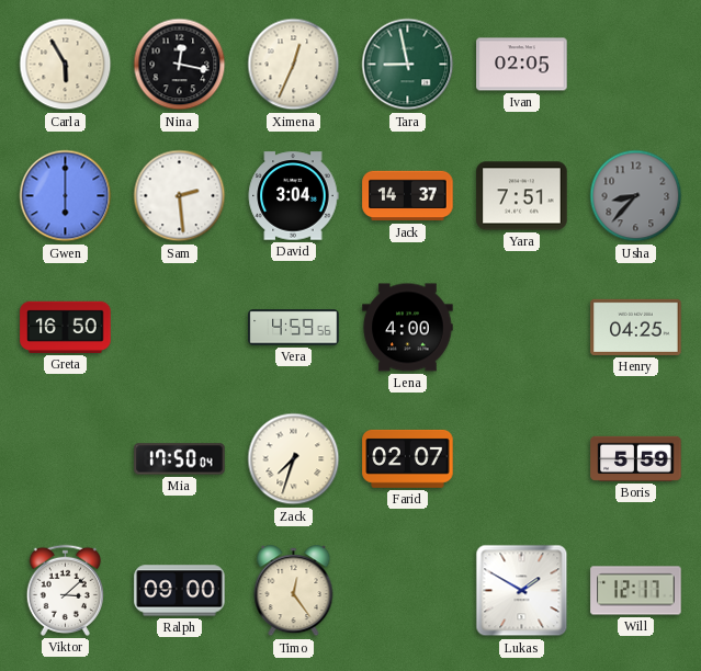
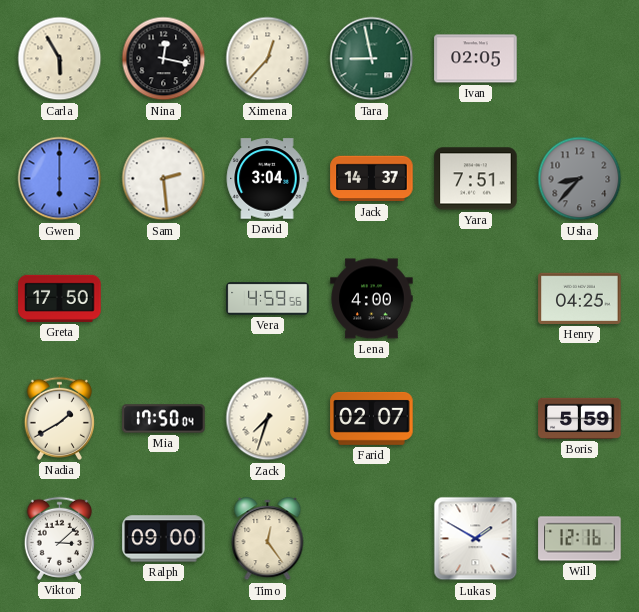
Ximena: 12:34 -> 12:37 (268, 59)
Greta: 16:50 -> 17:50 (60, 298)
Nadia: none -> 1:40 (59, 418)
Will: 12:17 -> 12:16 (580, 539)
